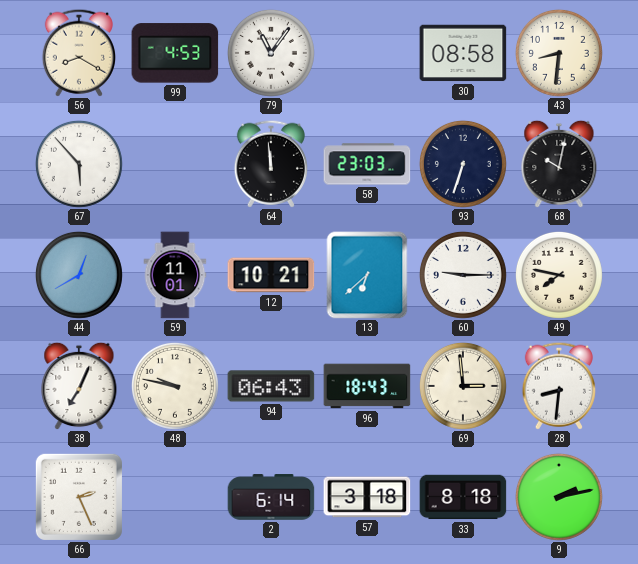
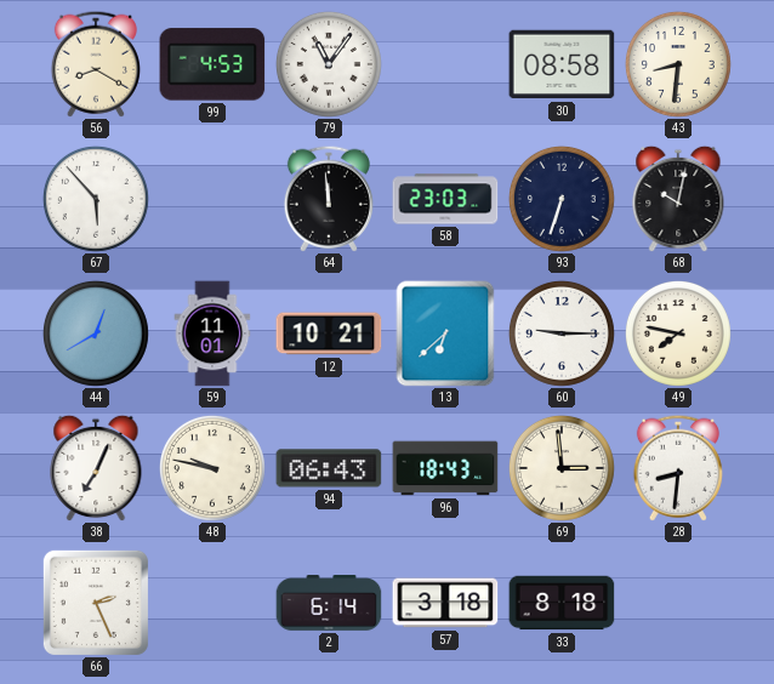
9: 2:13 -> none (559, 497)
